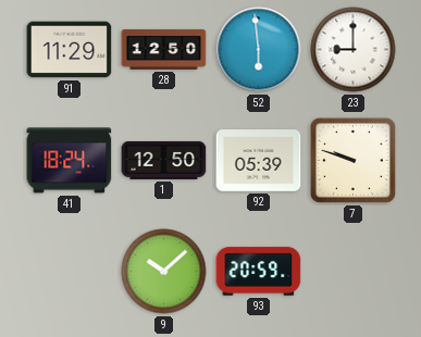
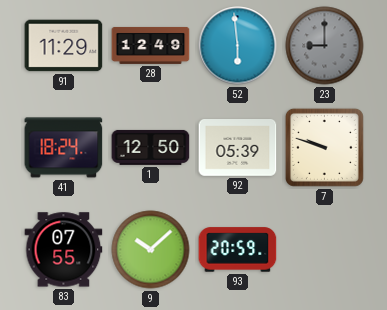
28: 12:50 -> 12:49 (151, 45)
23 dial: white -> grey (325, 46)
83: none -> 07:55 (64, 250)
